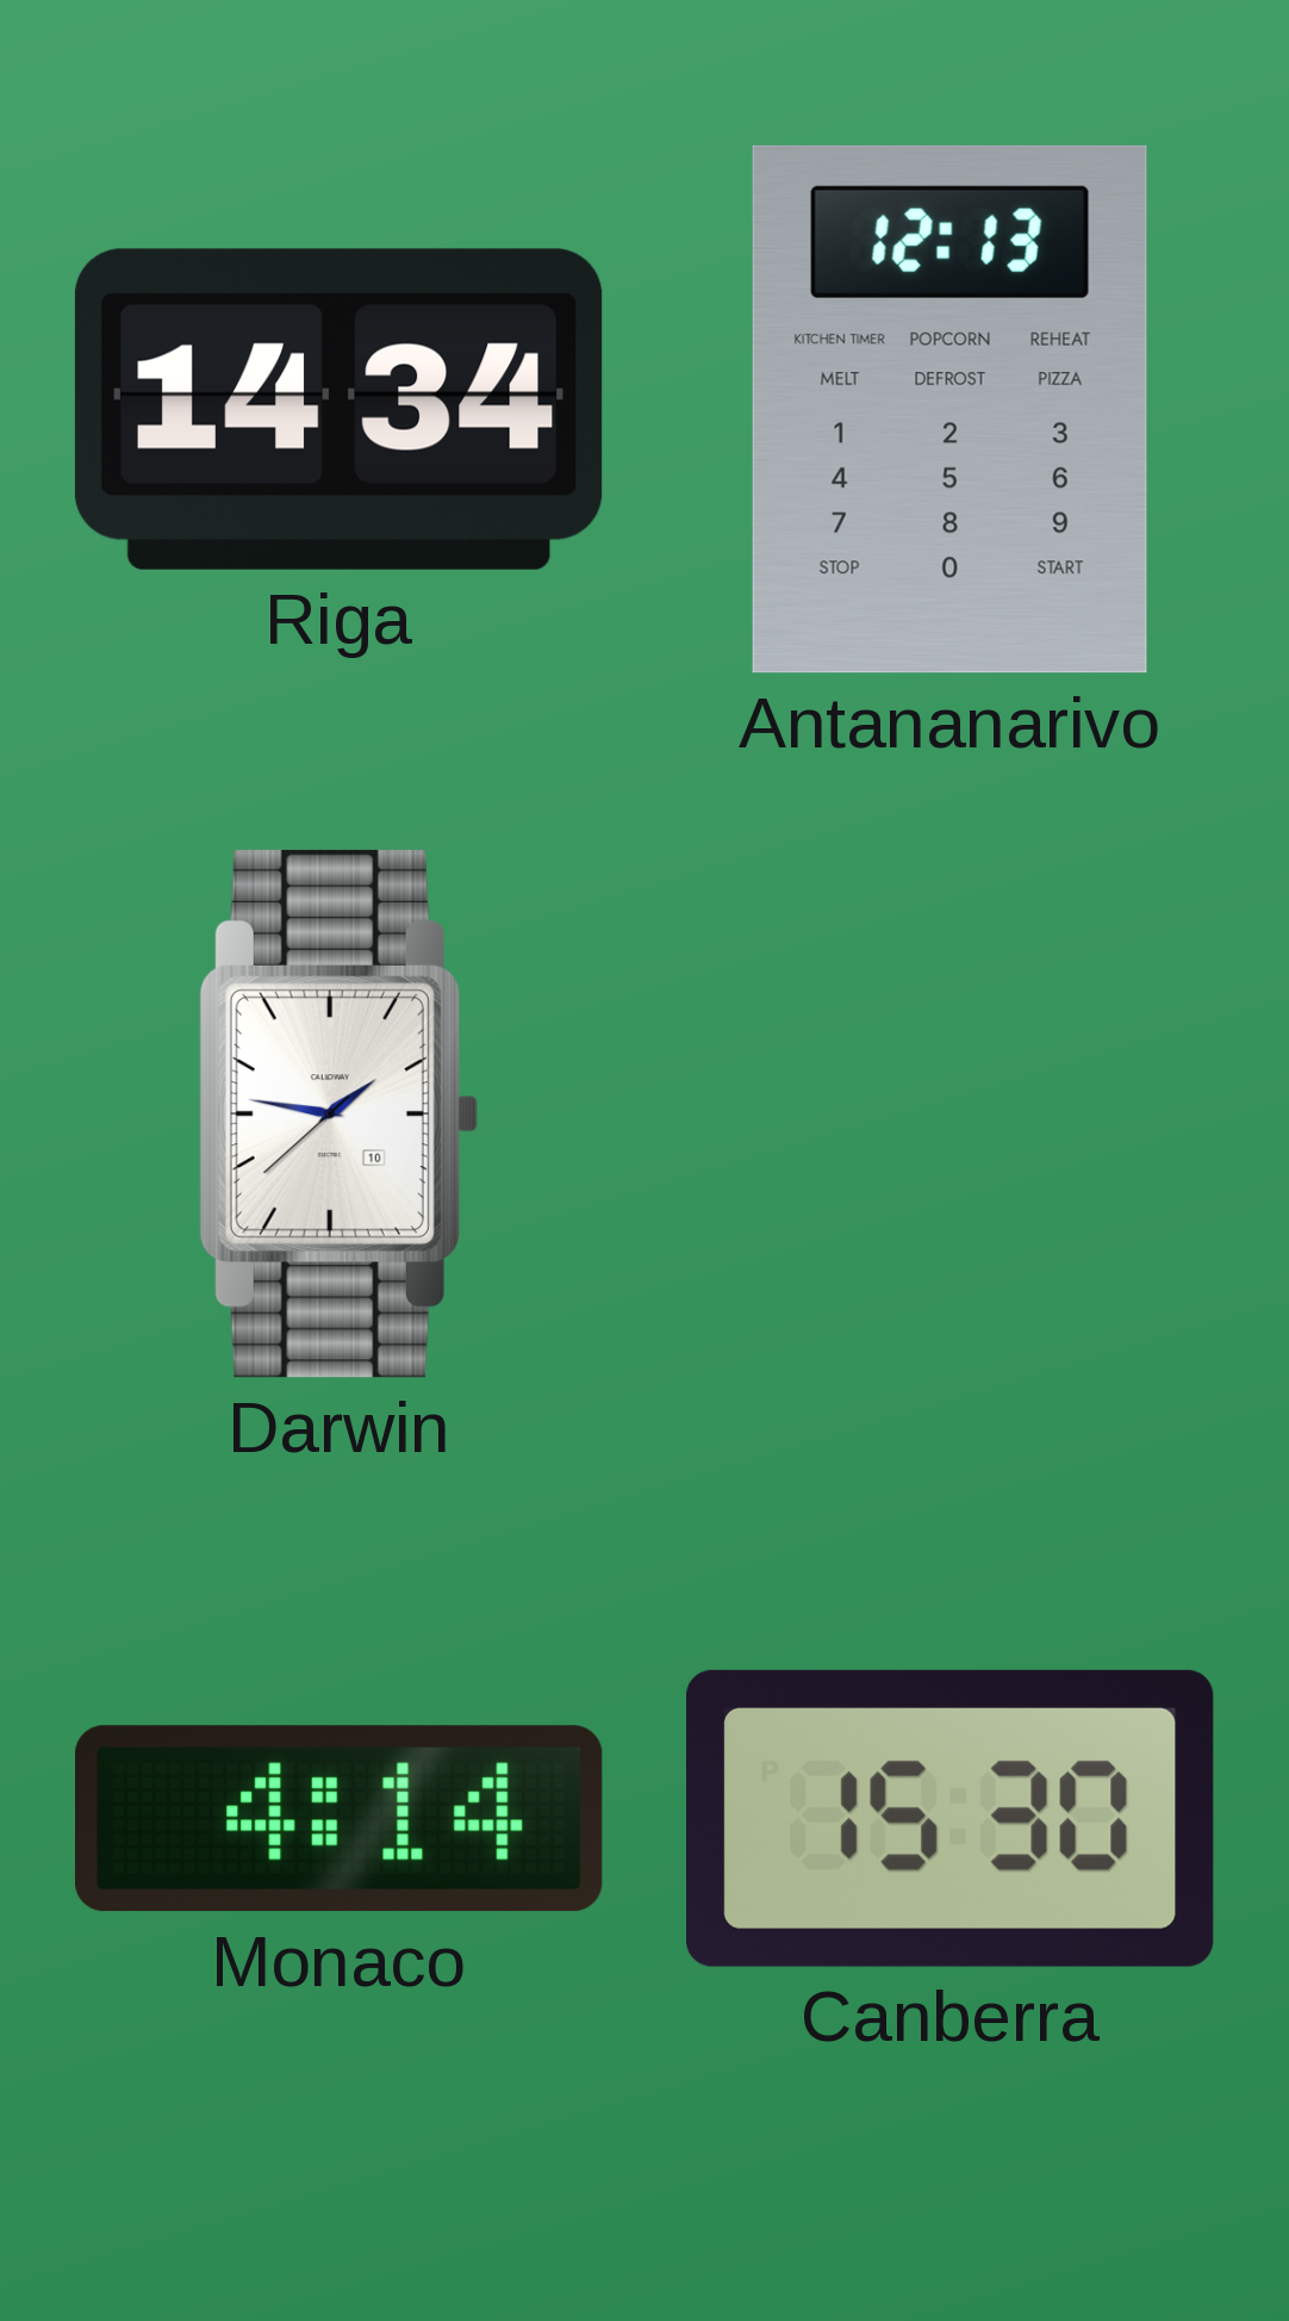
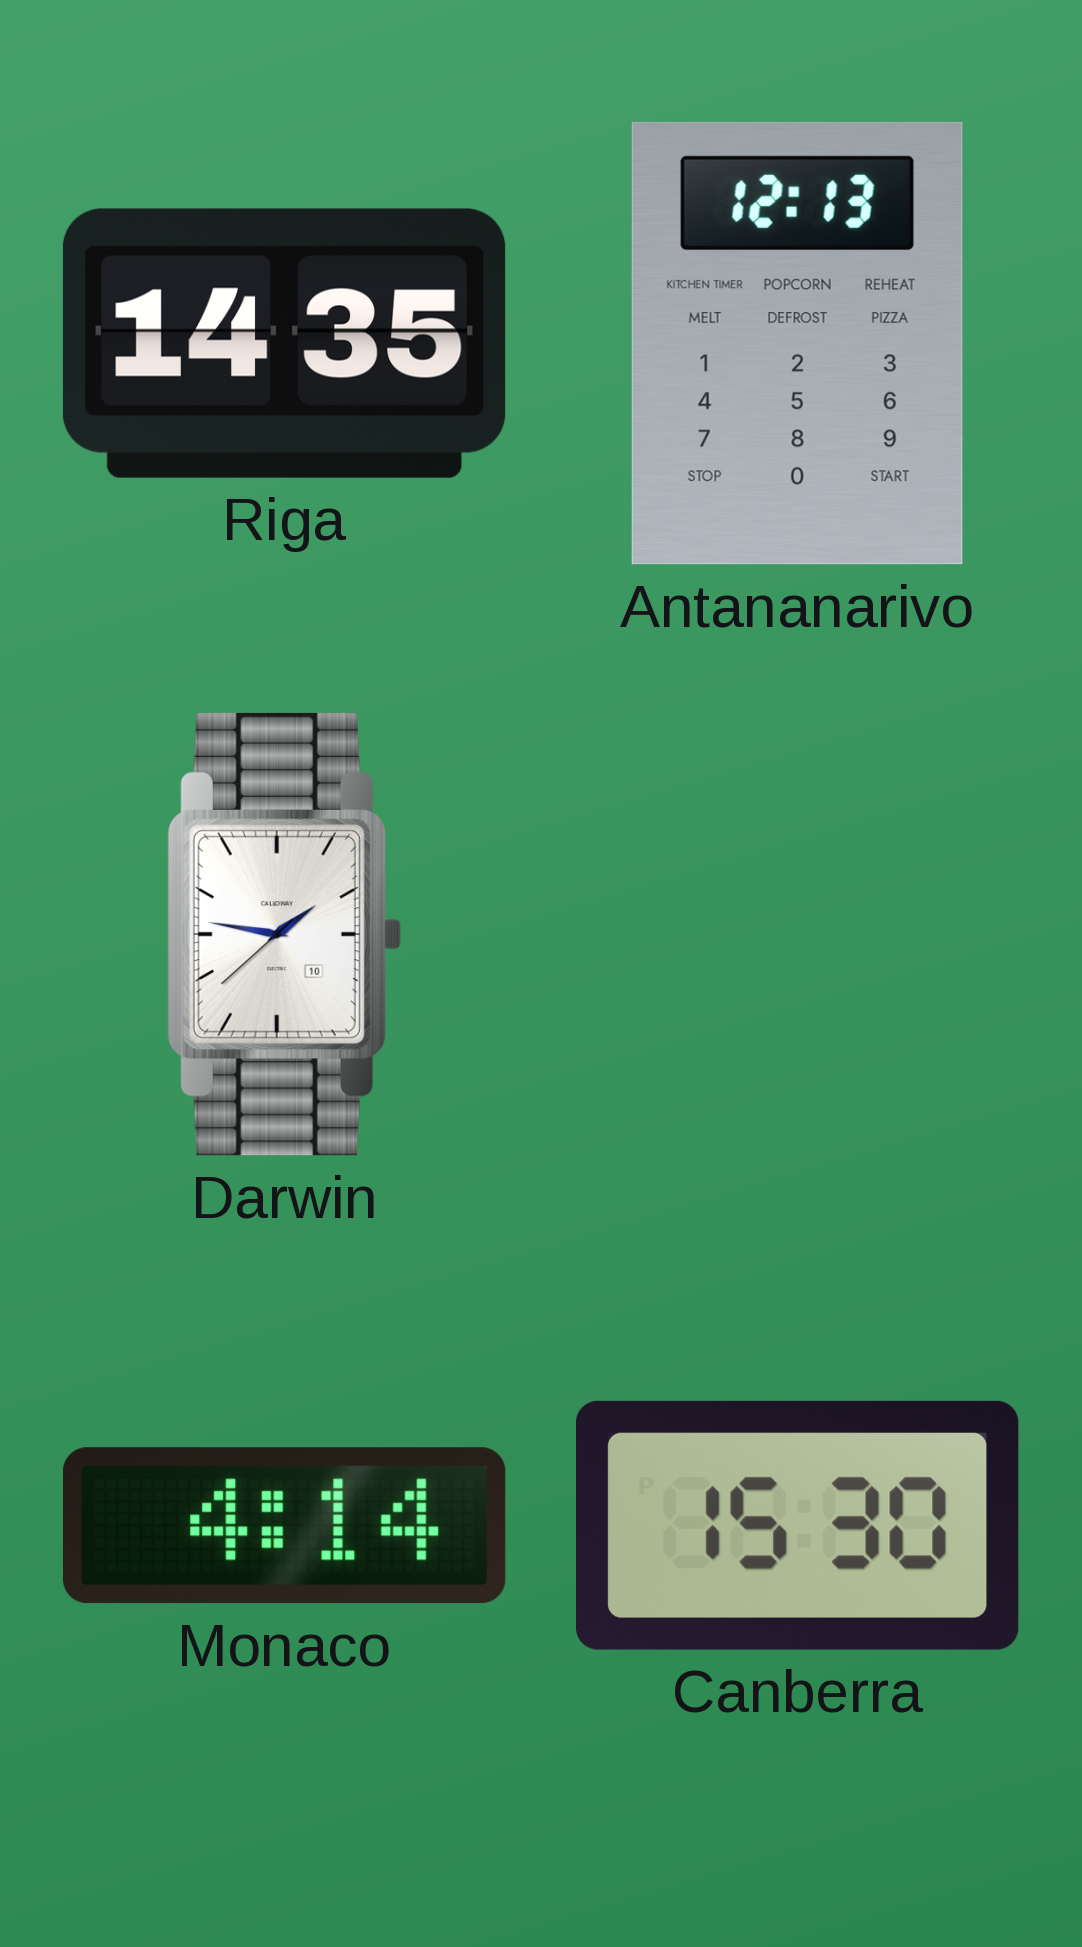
Riga: 14:34 -> 14:35 (284, 343)
